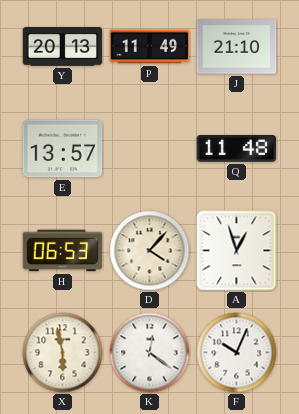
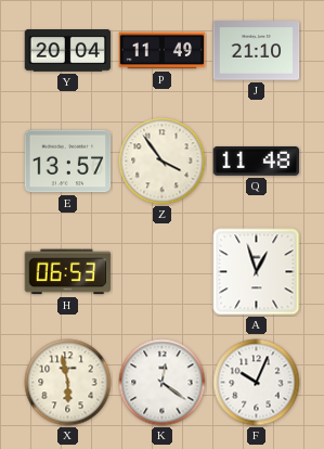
Y: 20:13 -> 20:04 (68, 51)
Z: none -> 3:54 (163, 162)
D: 4:07 -> none (150, 251)
